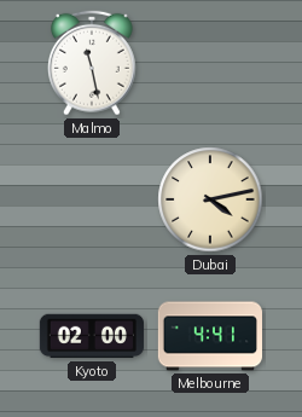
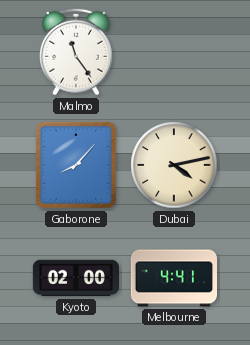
Malmo: 11:28 -> 11:24 (77, 52)
Gaborone: none -> 8:07 (76, 165)
